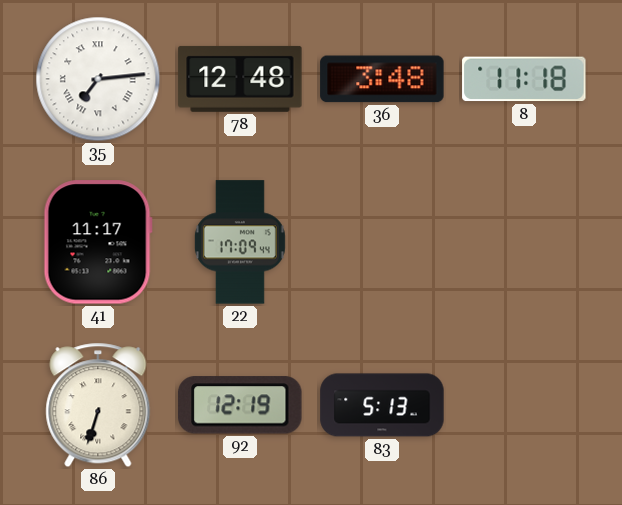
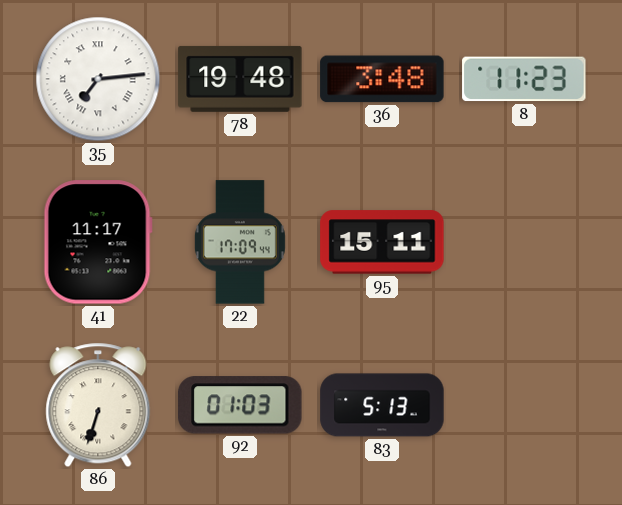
78: 12:48 -> 19:48 (240, 79)
8: 11:18 -> 11:23 (524, 79)
95: none -> 15:11 (382, 242)
92: 12:19 -> 01:03 (240, 405)
